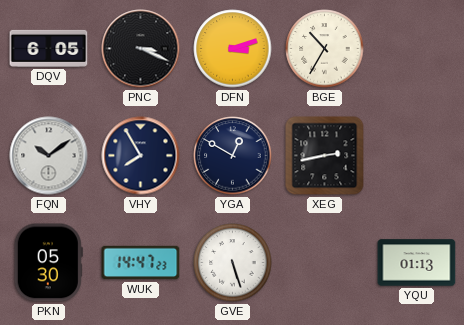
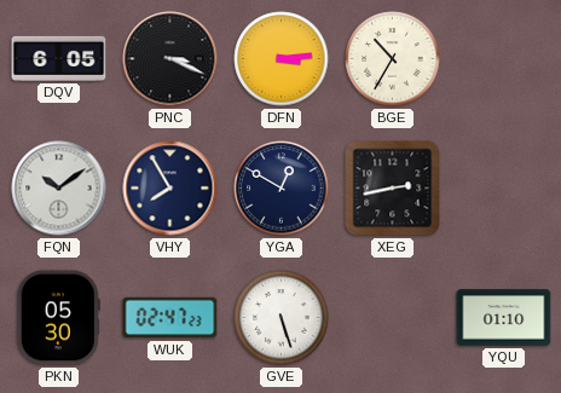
DFN: 3:12 -> 3:14 (282, 59)
WUK: 14:47 -> 02:47 (170, 318)
YQU: 01:13 -> 01:10 (504, 318)
